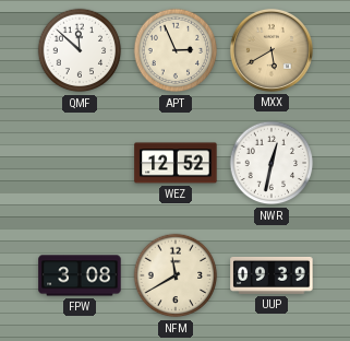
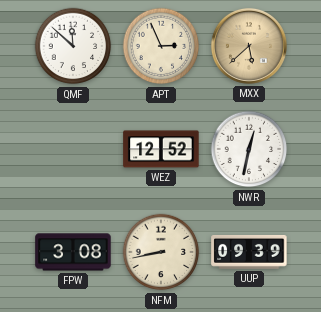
MXX: 5:40 -> 5:38 (249, 46)
NFM: 11:40 -> 8:43 (161, 252)
